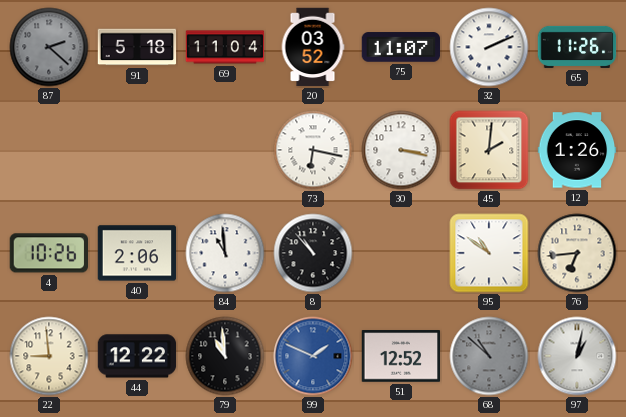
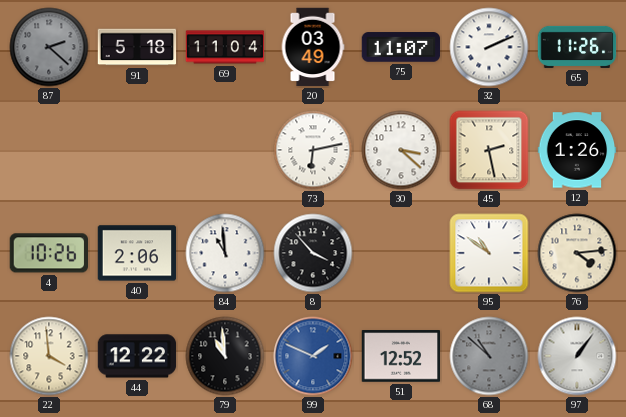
20: 03:52 -> 03:49 (313, 47)
73: 6:17 -> 6:13 (313, 150)
30: 3:17 -> 3:22 (401, 150)
45: 2:01 -> 2:28 (489, 150)
8: 10:53 -> 3:53 (313, 253)
76: 6:44 -> 4:14 (577, 253)
22: 8:59 -> 3:59 (49, 356)
97: 1:02 -> 1:06 (577, 356)
